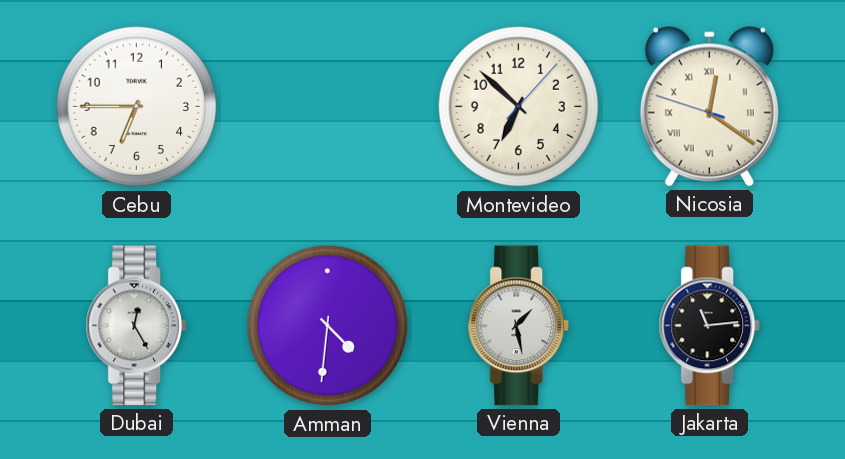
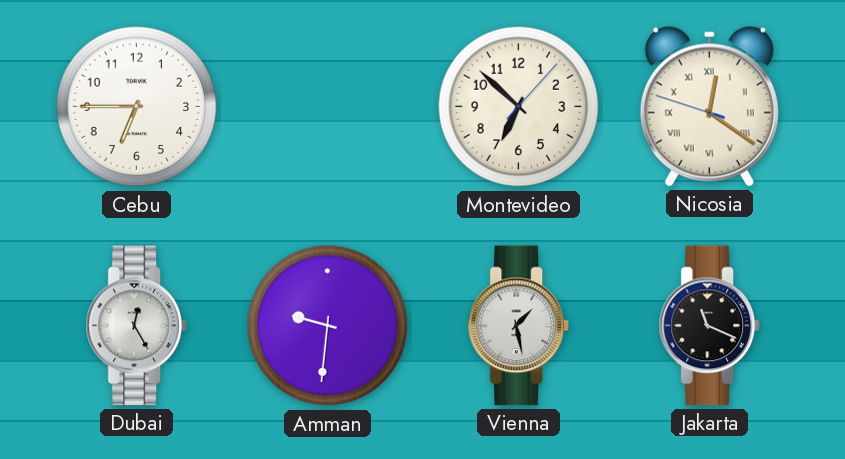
Amman: 4:31 -> 9:31 (328, 326)
Jakarta: 11:14 -> 11:19 (709, 326)
